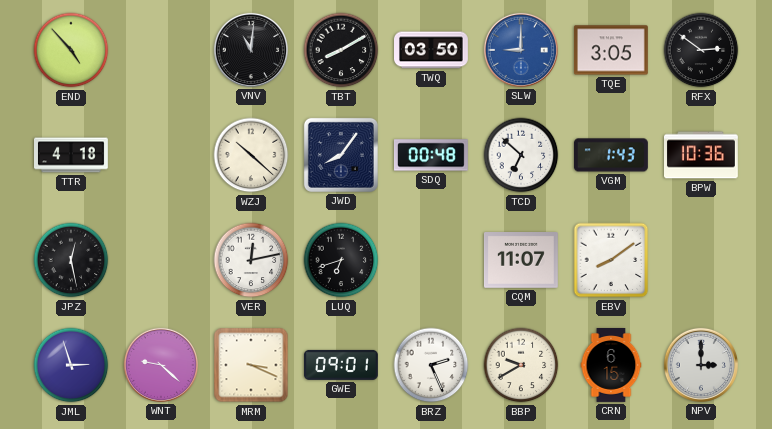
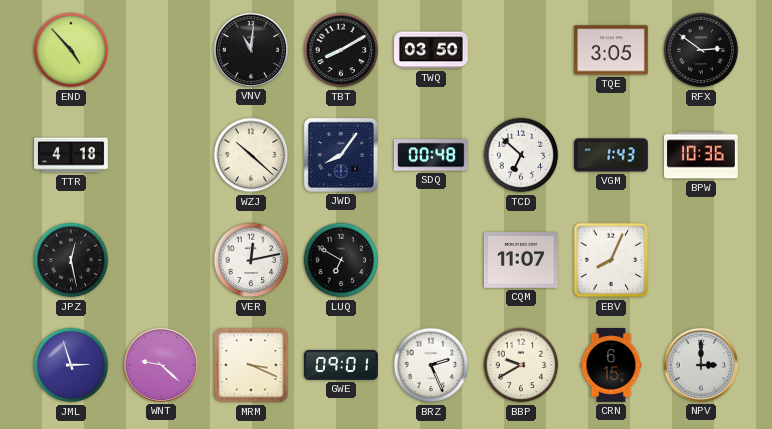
SLW: 9:00 -> none (521, 50)
LUQ: 6:42 -> 6:50 (341, 260)
EBV: 8:09 -> 8:04 (611, 260)
